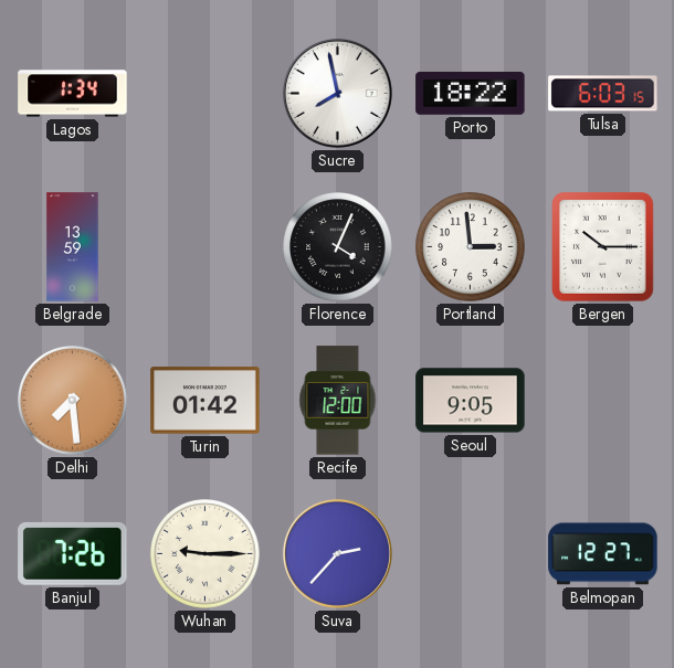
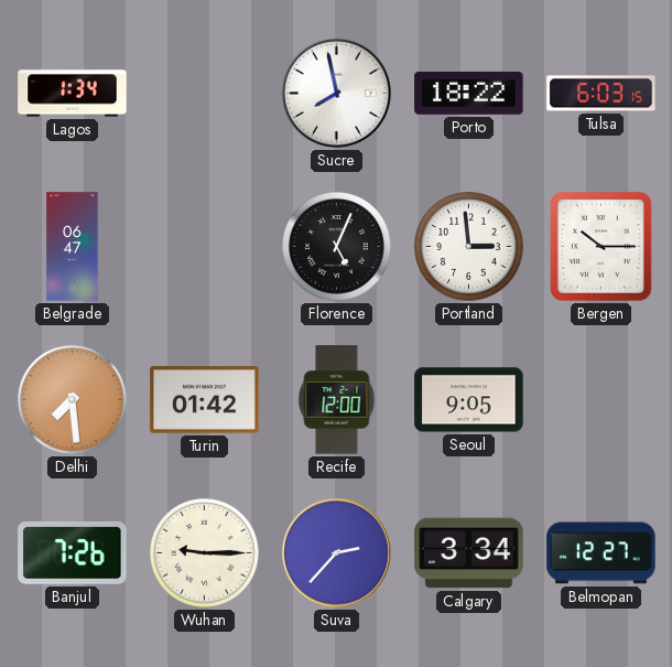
Belgrade: 13:59 -> 06:47 (73, 247)
Florence: 4:04 -> 5:04 (337, 247)
Calgary: none -> 3:34 (469, 553)
